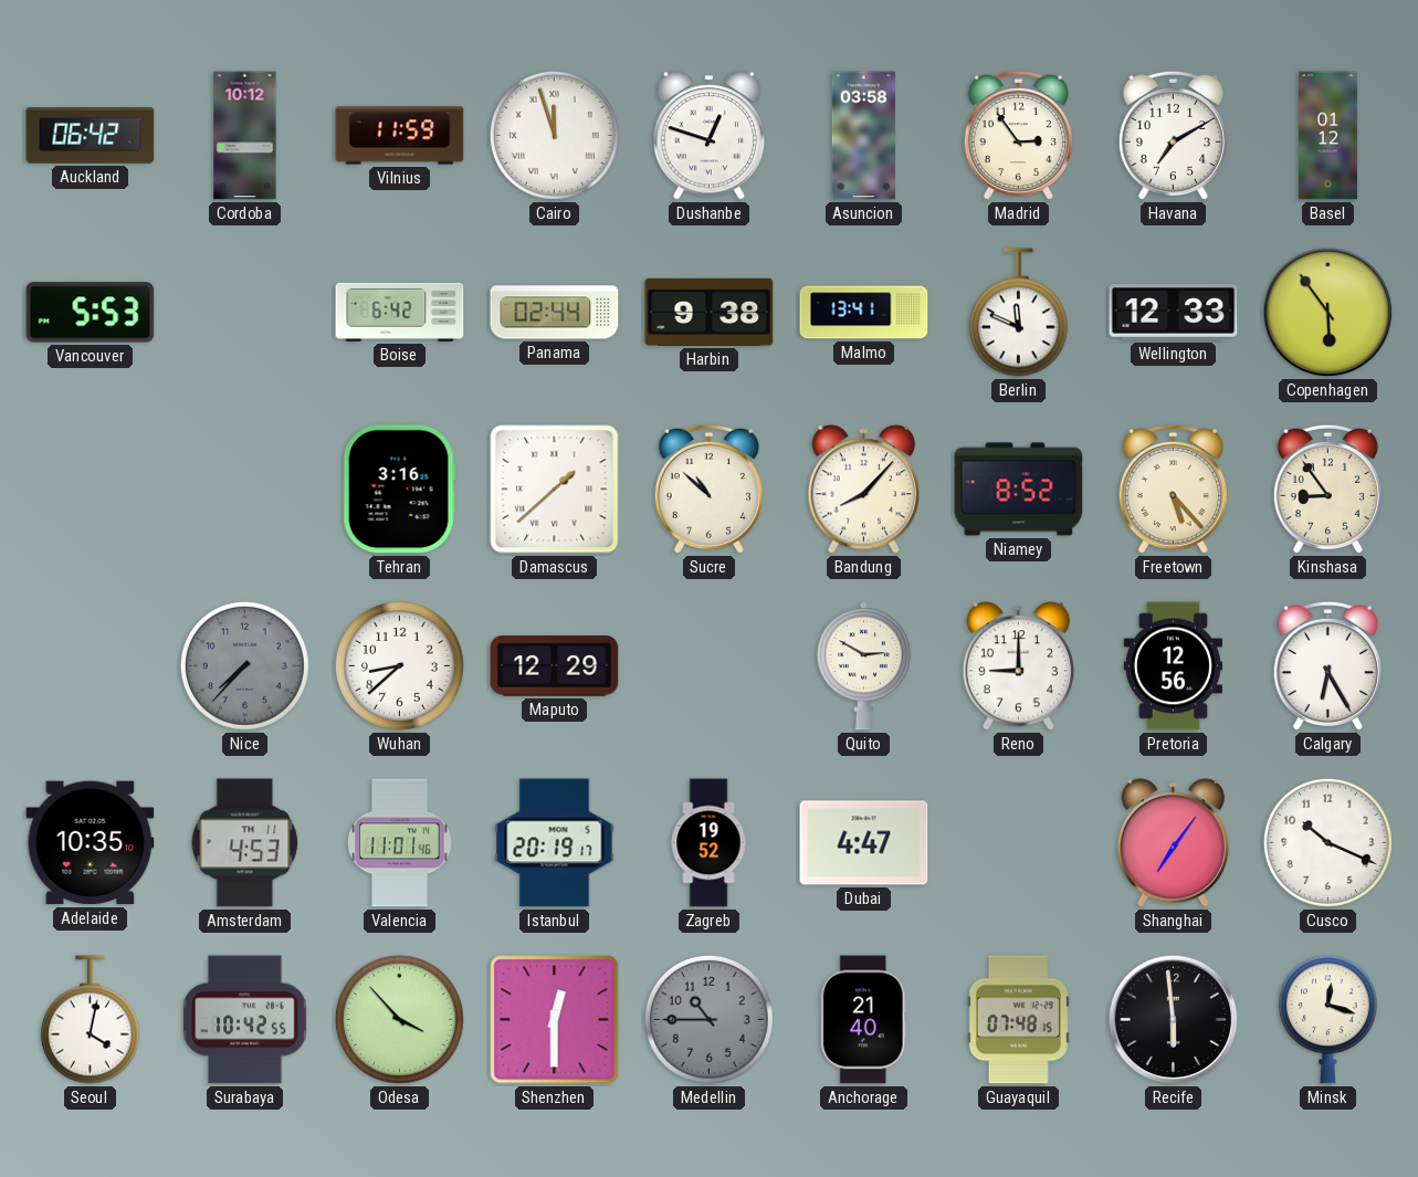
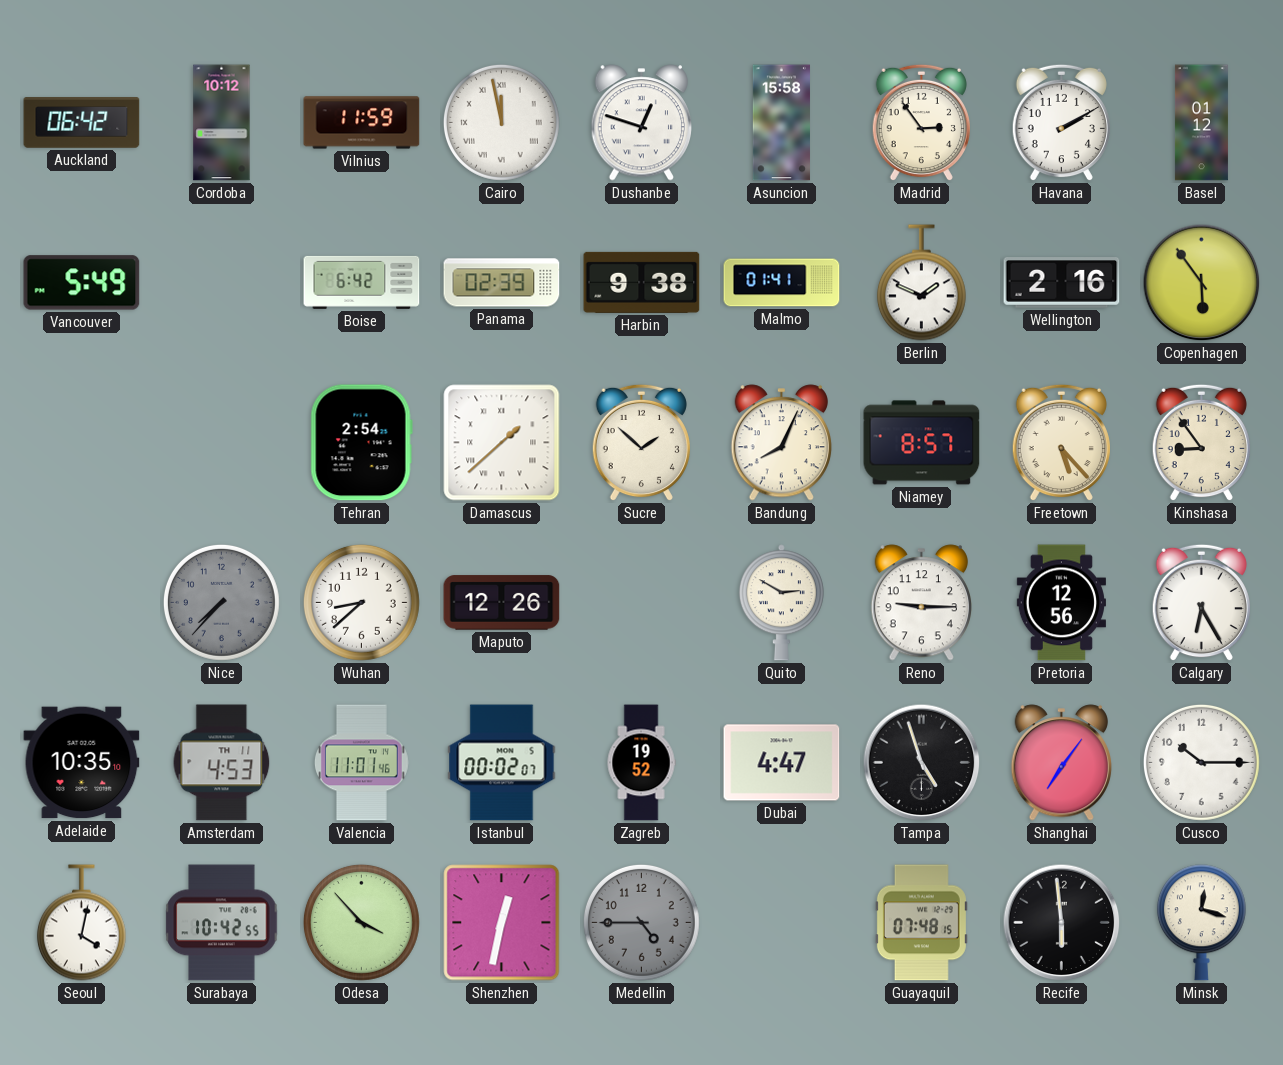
Cairo: 11:57 -> 11:58 (501, 122)
Asuncion: 03:58 -> 15:58 (781, 123)
Havana: 7:10 -> 2:10 (1061, 123)
Vancouver: 5:53 -> 5:49 (82, 283)
Panama: 02:44 -> 02:39 (502, 283)
Malmo: 13:41 -> 01:41 (782, 283)
Berlin: 11:49 -> 1:49 (921, 283)
Wellington: 12:33 -> 2:16 (1062, 283)
Tehran: 3:16 -> 2:54 (361, 443)
Sucre: 10:52 -> 1:52 (641, 443)
Bandung: 8:07 -> 8:04 (781, 443)
Niamey: 8:52 -> 8:57 (922, 443)
Maputo: 12:29 -> 12:26 (502, 603)
Reno: 9:00 -> 9:15 (921, 603)
Istanbul: 20:19 -> 00:02 (502, 763)
Tampa: none -> 4:57 (922, 763)
Cusco: 10:19 -> 10:15 (1201, 762)
Shenzhen: 12:30 -> 12:32 (502, 923)
Medellin: 10:45 -> 4:45 (641, 922)
Anchorage: 21:40 -> none (863, 1020)
